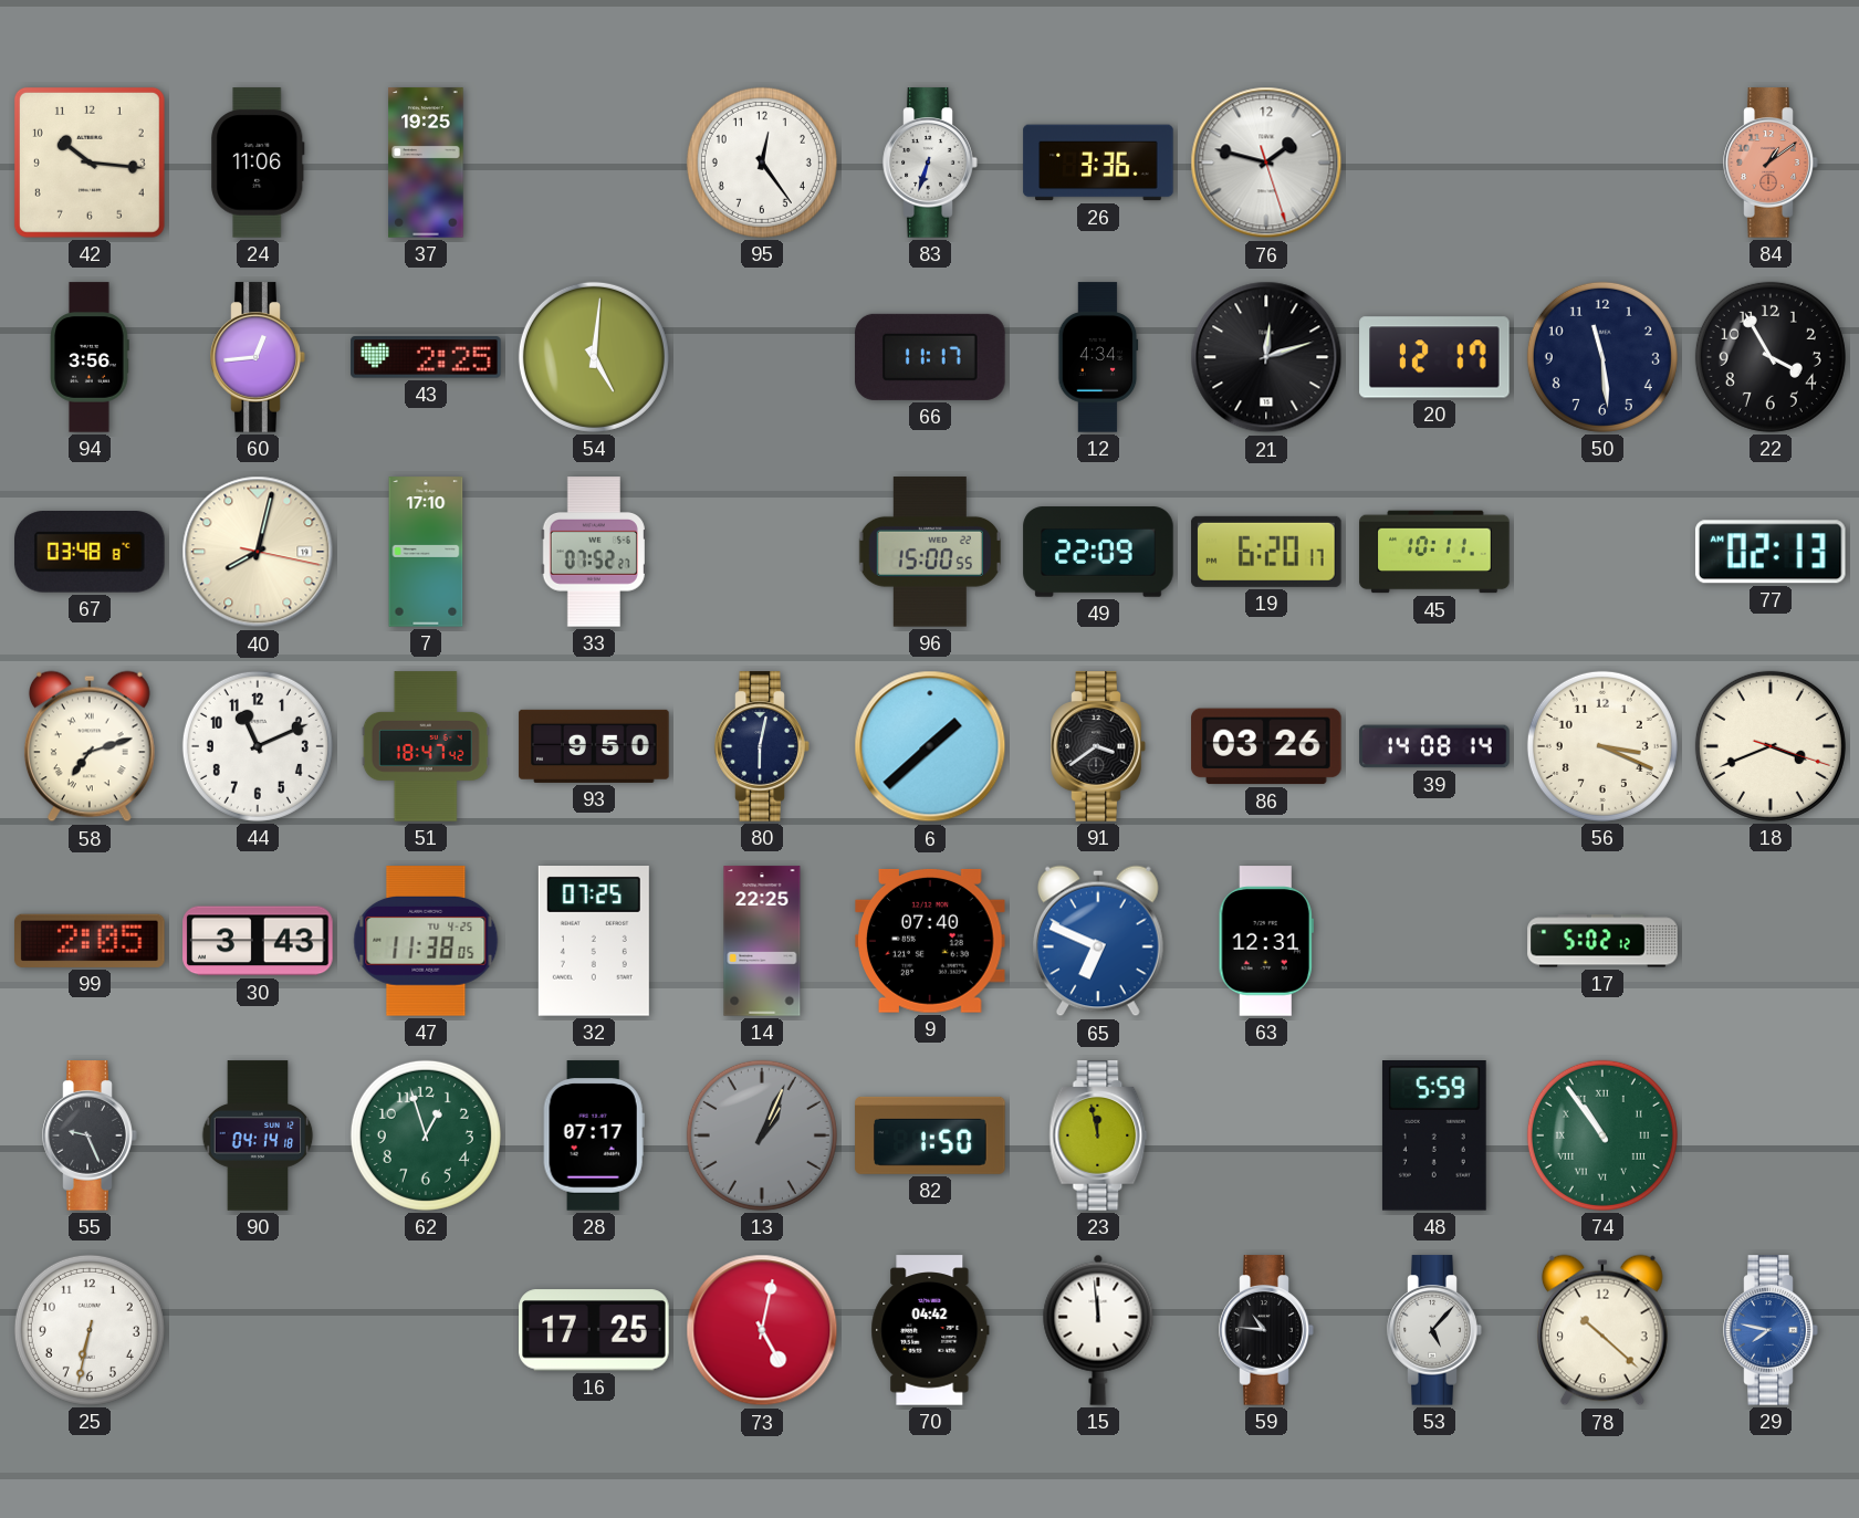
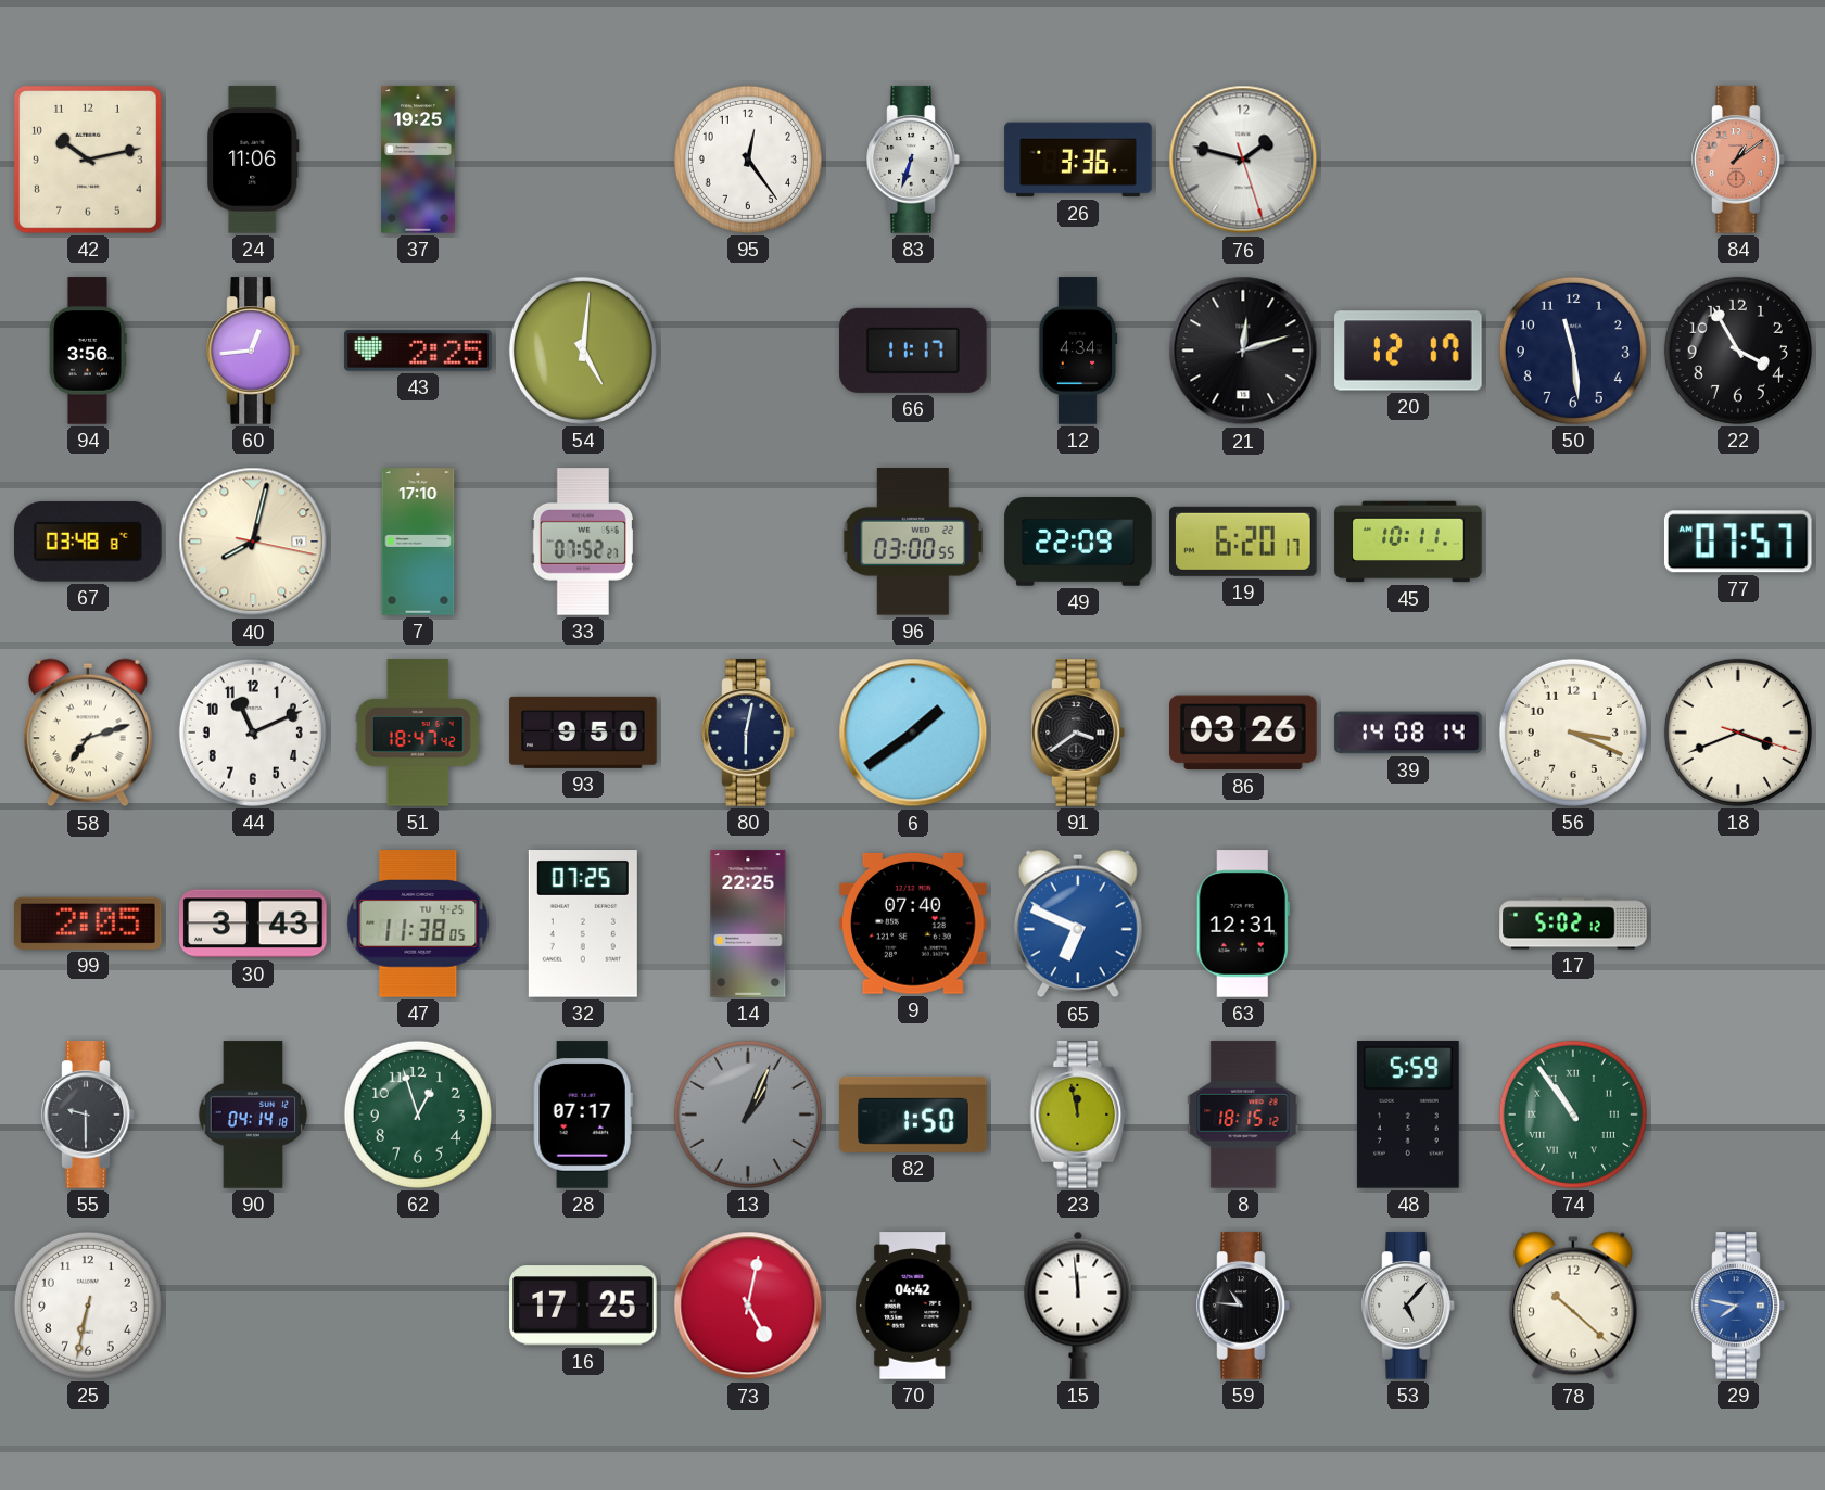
42: 10:16 -> 10:13 (88, 160)
96: 15:00 -> 03:00 (913, 542)
77: 02:13 -> 07:57 (1738, 542)
6: 1:38 -> 1:39 (913, 733)
55: 9:26 -> 9:30 (88, 1115)
8: none -> 18:15 (1243, 1115)
